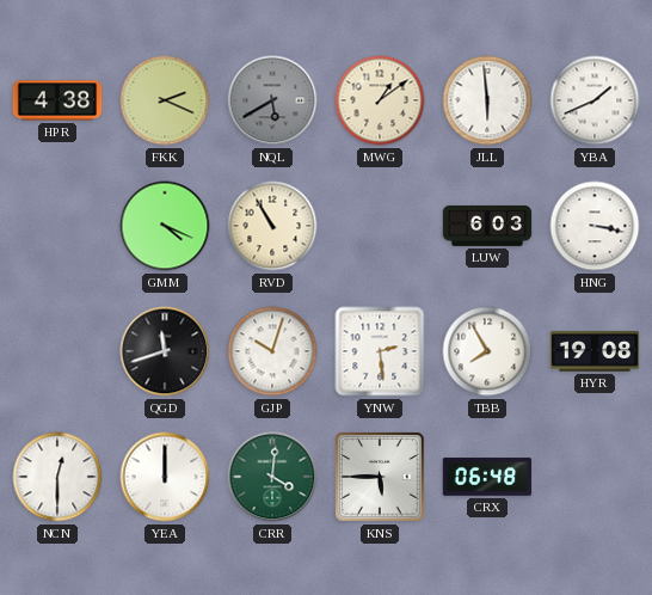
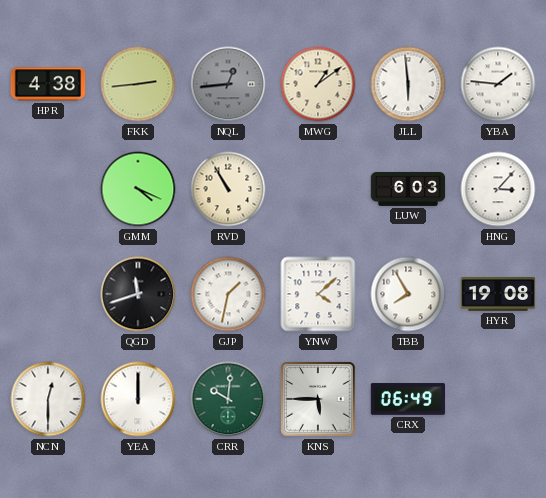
FKK: 2:19 -> 2:44 (138, 84)
NQL: 5:40 -> 12:44 (228, 84)
YBA: 1:41 -> 1:46 (498, 84)
HNG: 3:17 -> 3:07 (498, 189)
GJP: 10:03 -> 1:32 (228, 294)
YNW: 2:29 -> 4:08 (318, 294)
CRR: 4:01 -> 10:01 (228, 399)
CRX: 06:48 -> 06:49 (408, 399)
